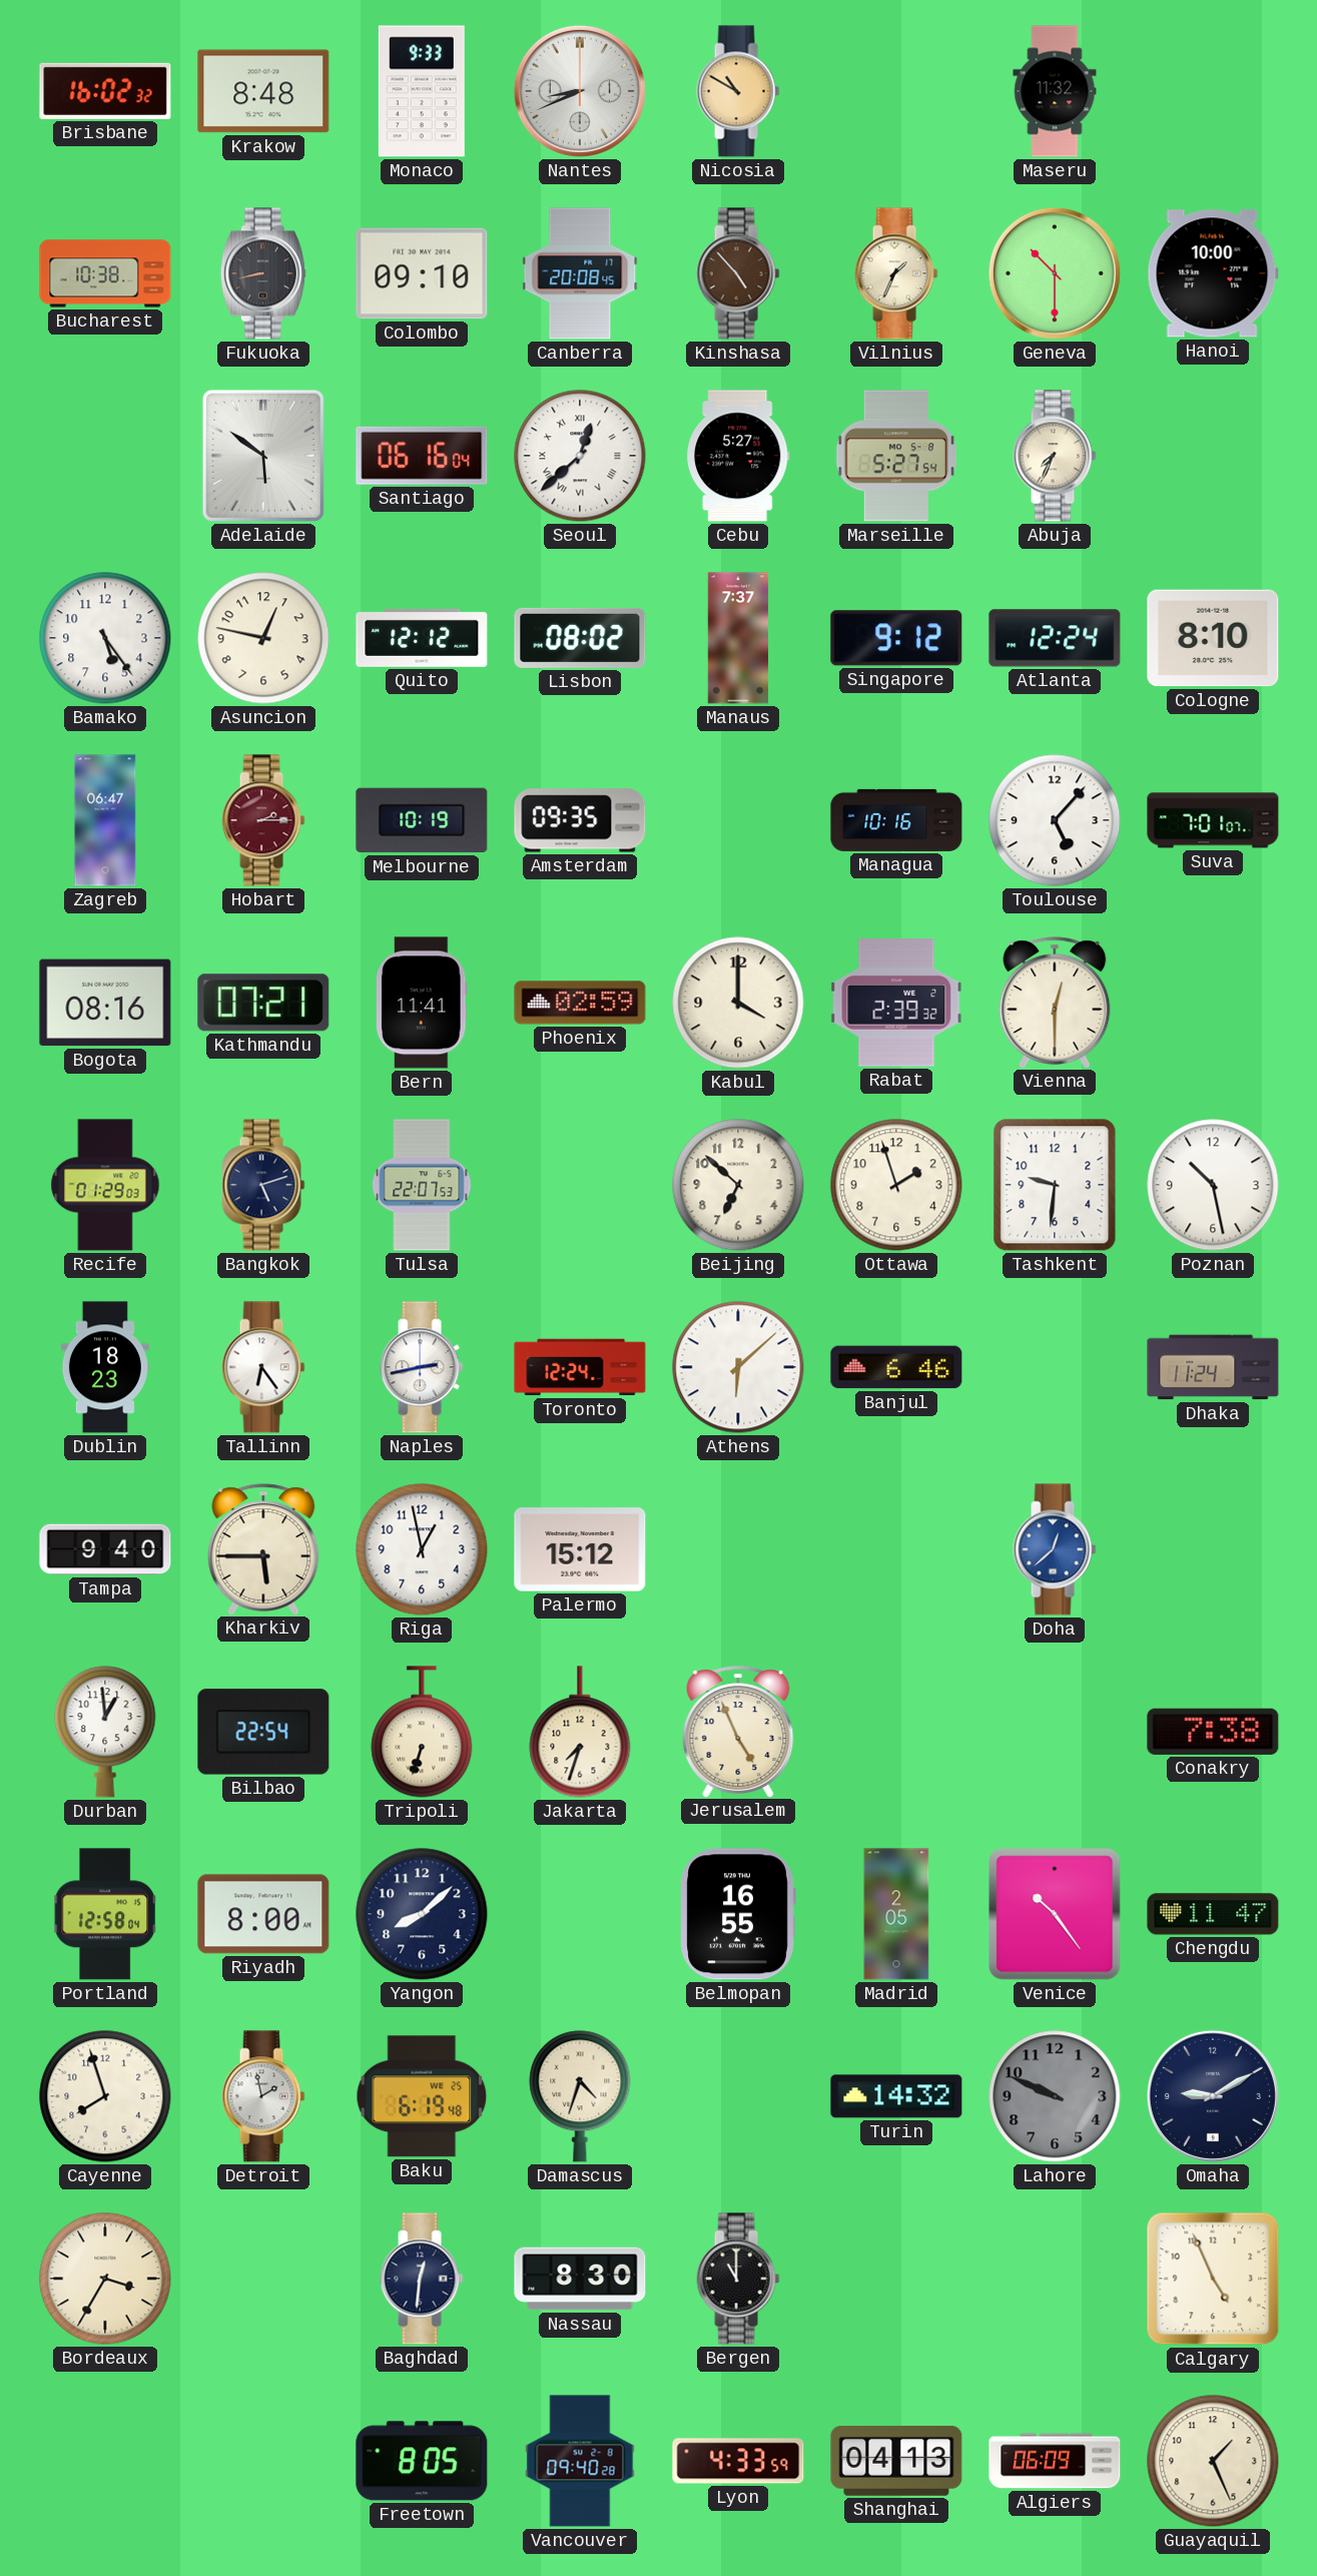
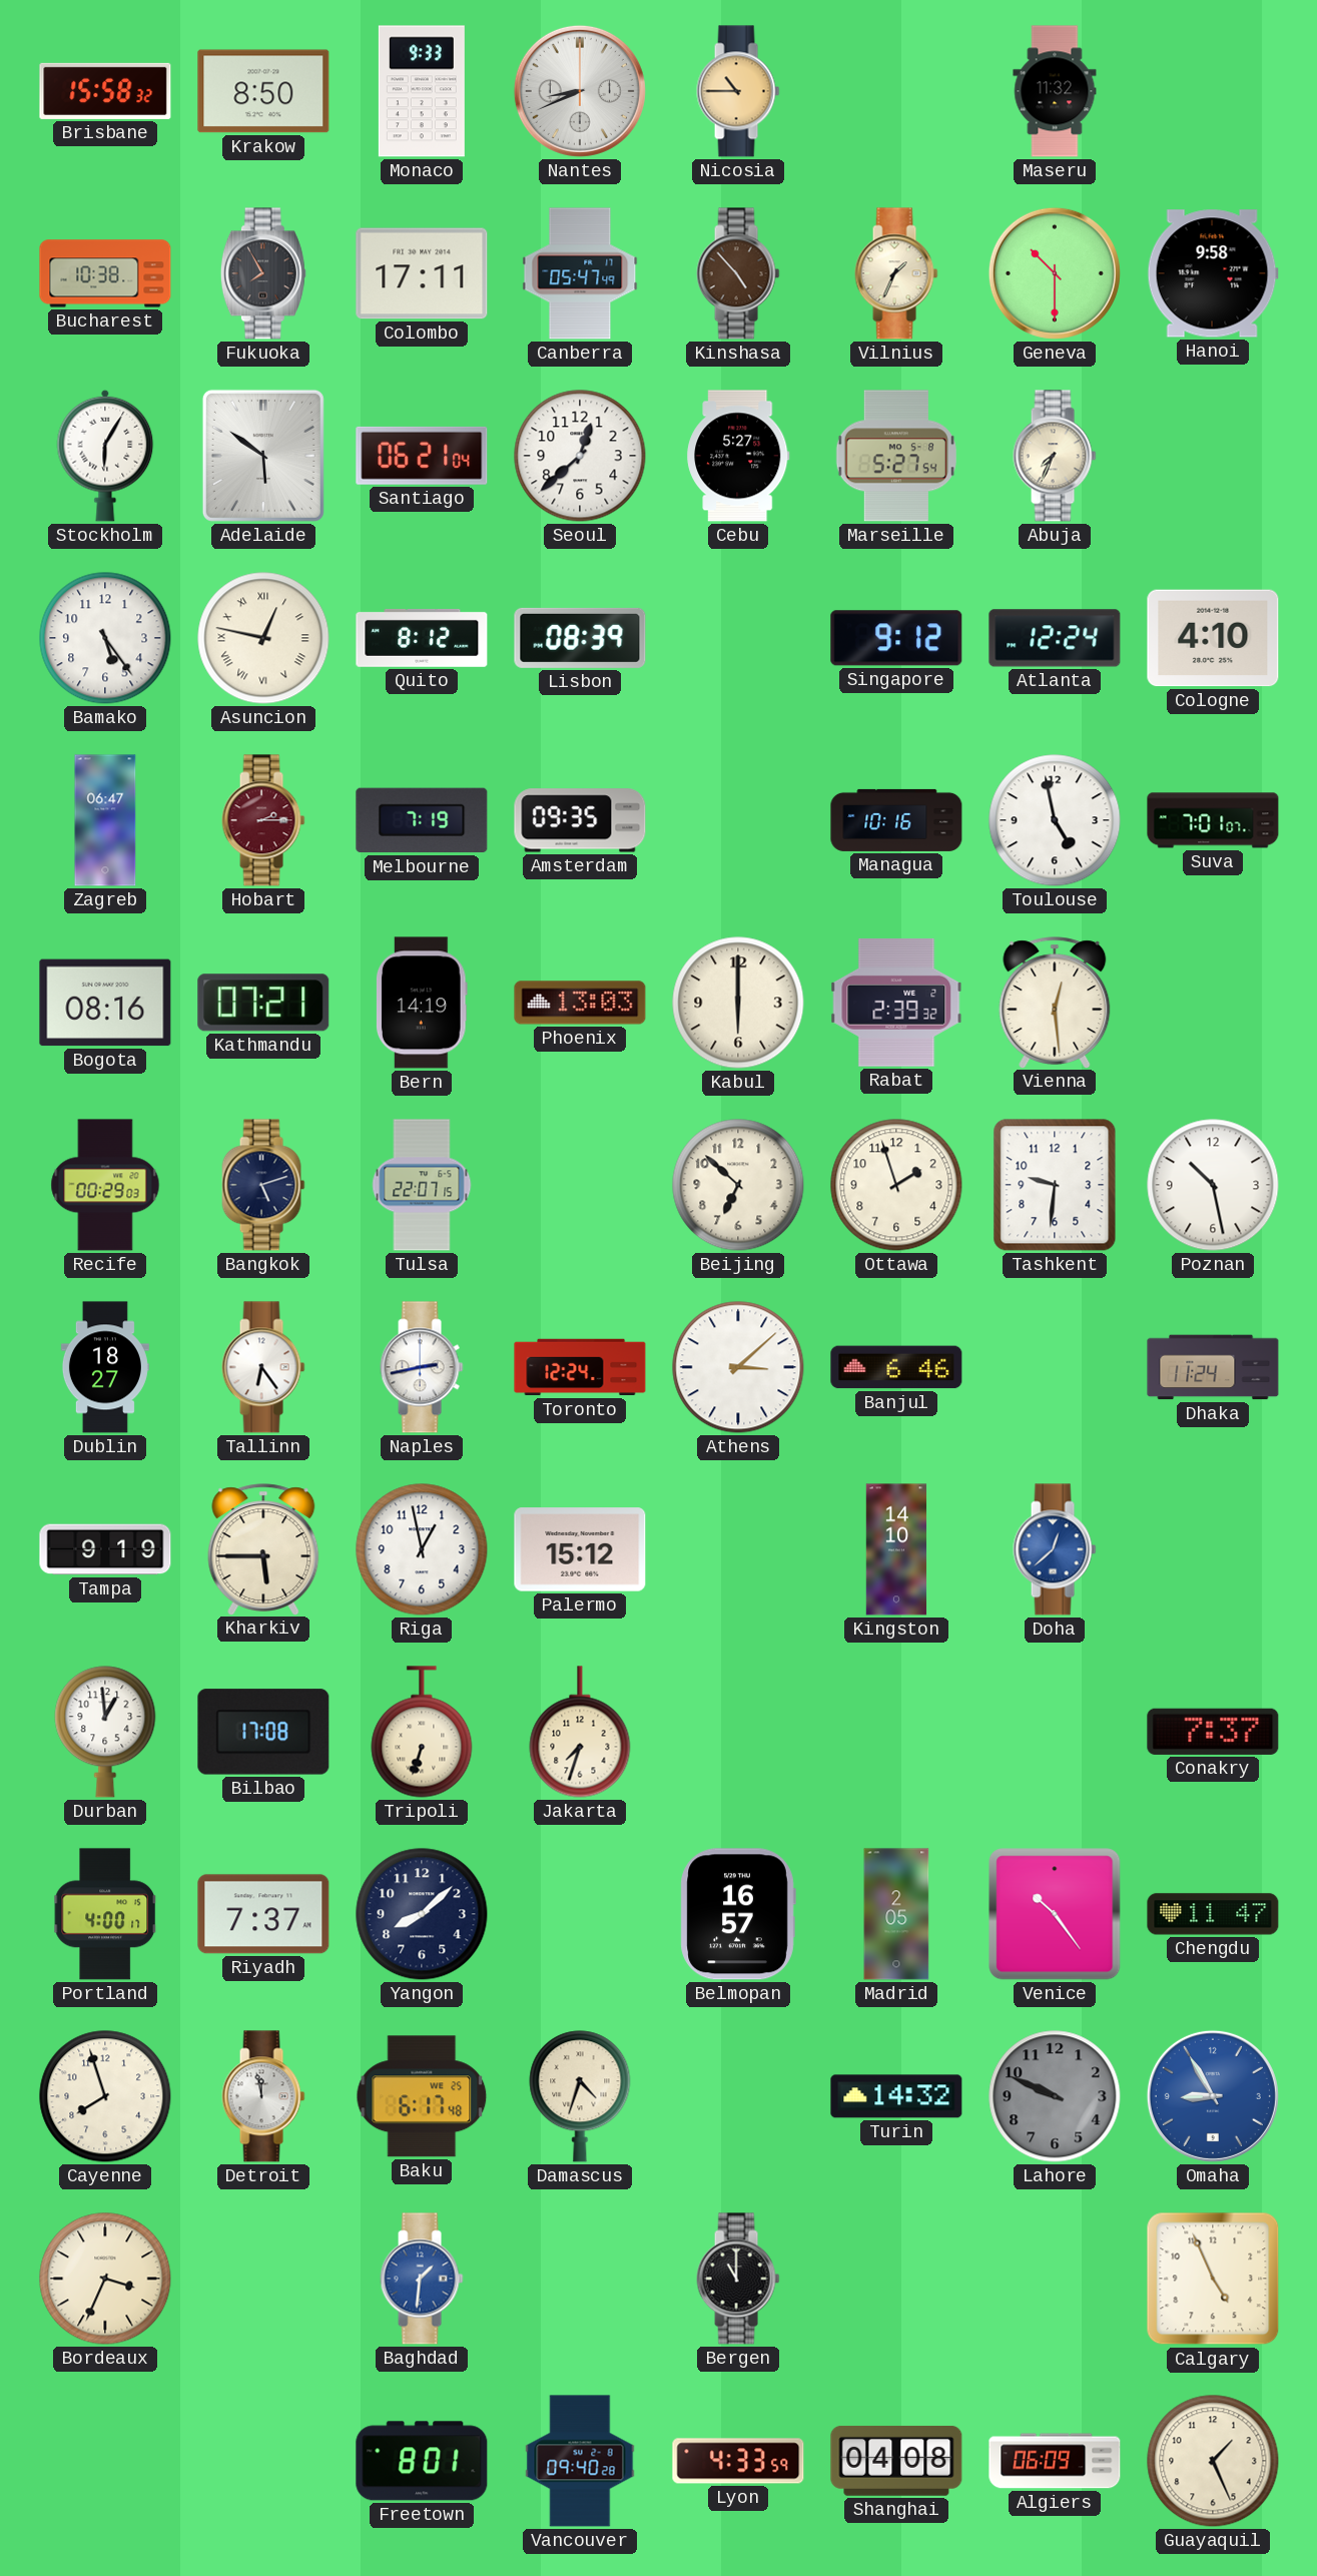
Brisbane: 16:02 -> 15:58 (105, 91)
Krakow: 8:48 -> 8:50 (263, 91)
Nicosia: 10:50 -> 10:45 (738, 91)
Fukuoka: 8:43 -> 7:55 (263, 273)
Colombo: 09:10 -> 17:11 (422, 273)
Canberra: 20:08 -> 05:47 (580, 273)
Hanoi: 10:00 -> 9:58 (1213, 273)
Stockholm: none -> 6:05 (105, 456)
Santiago: 06:16 -> 06:21 (422, 456)
Seoul numerals: Roman -> Arabic (580, 456)
Asuncion numerals: Arabic -> Roman (263, 638)
Quito: 12:12 -> 8:12 (422, 638)
Lisbon: 08:02 -> 08:39 (580, 638)
Manaus: 7:37 -> none (738, 638)
Cologne: 8:10 -> 4:10 (1213, 638)
Melbourne: 10:19 -> 7:19 (422, 820)
Toulouse: 5:07 -> 4:58 (1055, 820)
Bern: 11:41 -> 14:19 (422, 1003)
Phoenix: 02:59 -> 13:03 (580, 1003)
Kabul: 4:00 -> 6:00 (738, 1003)
Vienna: 12:30 -> 12:29 (1055, 1003)
Recife: 01:29 -> 00:29 (105, 1185)
Tulsa: 22:07:53 -> 22:07:15 (422, 1185)
Dublin: 18:23 -> 18:27 (105, 1367)
Athens: 6:08 -> 3:08 (738, 1367)
Tampa: 9:40 -> 9:19 (105, 1549)
Kingston: none -> 14:10 (896, 1549)
Bilbao: 22:54 -> 17:08 (263, 1732)
Jerusalem: 4:56 -> none (738, 1732)
Conakry: 7:38 -> 7:37 (1213, 1732)
Portland: 12:58 -> 4:00 (106, 1914)
Riyadh: 8:00 -> 7:37 (263, 1914)
Belmopan: 16:55 -> 16:57 (738, 1914)
Detroit: 1:58 -> 11:58 (263, 2096)
Baku: 6:19 -> 6:17 (422, 2096)
Omaha: 9:10 -> 8:55 (1213, 2096)
Omaha dial: navy -> blue (1213, 2096)
Bordeaux: 3:35 -> 3:34 (105, 2279)
Baghdad: 12:31 -> 1:31 (422, 2279)
Baghdad dial: navy -> blue (422, 2279)
Nassau: 8:30 -> none (580, 2279)
Freetown: 8:05 -> 8:01 (422, 2461)
Shanghai: 04:13 -> 04:08 (896, 2461)
